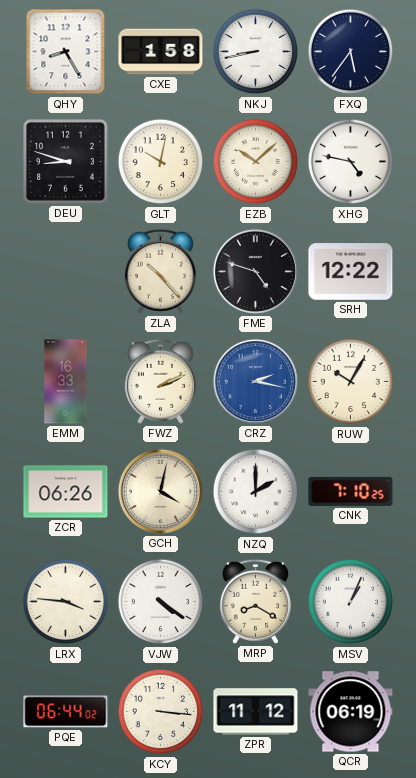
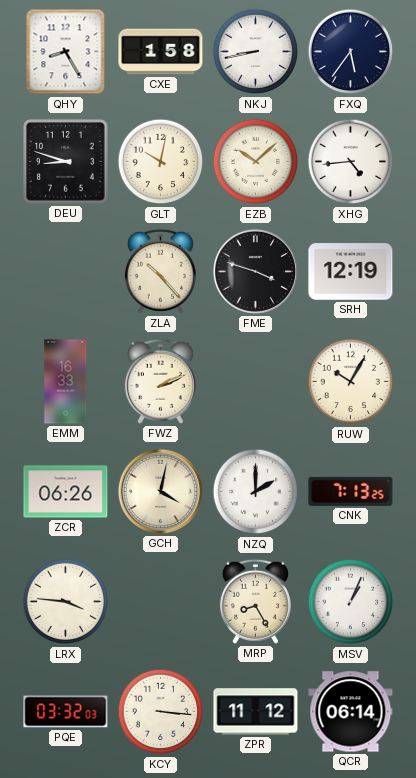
XHG: 4:47 -> 4:44 (351, 162)
FME: 4:48 -> 3:48 (255, 271)
SRH: 12:22 -> 12:19 (351, 272)
CRZ: 2:17 -> none (255, 381)
CNK: 7:10 -> 7:13 (351, 491)
VJW: 4:21 -> none (161, 602)
MRP: 8:20 -> 8:25 (255, 601)
PQE: 06:44 -> 03:32 (66, 712)
QCR: 06:19 -> 06:14 (351, 712)
